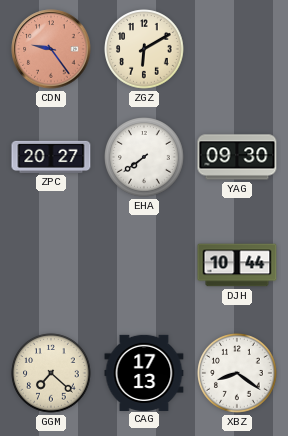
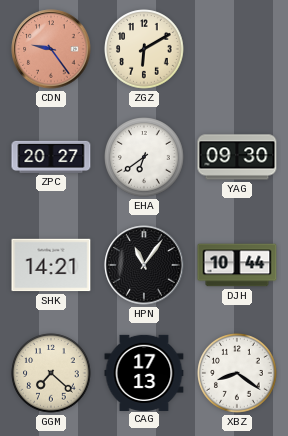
EHA: 7:39 -> 6:39 (144, 157)
SHK: none -> 14:21 (51, 265)
HPN: none -> 11:06 (144, 265)
